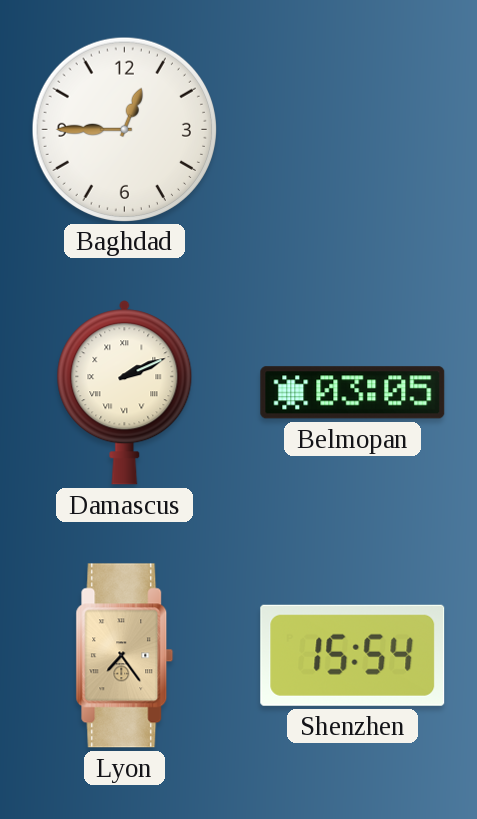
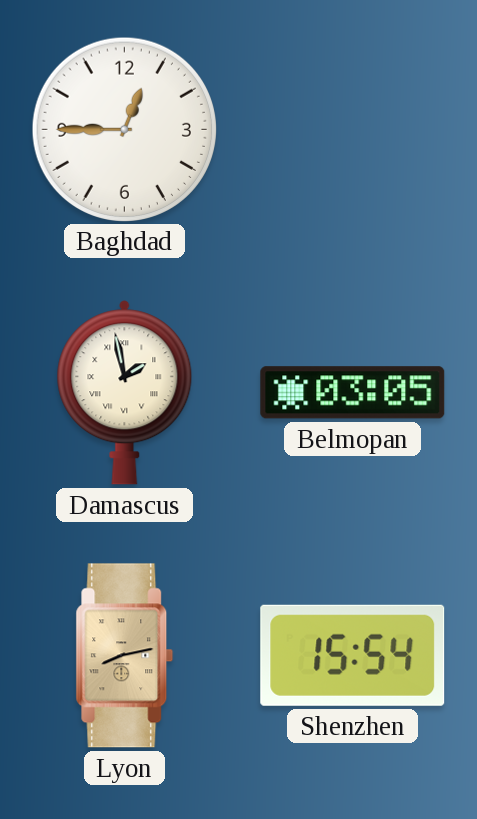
Damascus: 2:11 -> 1:58 (125, 393)
Lyon: 7:24 -> 8:13 (125, 656)
